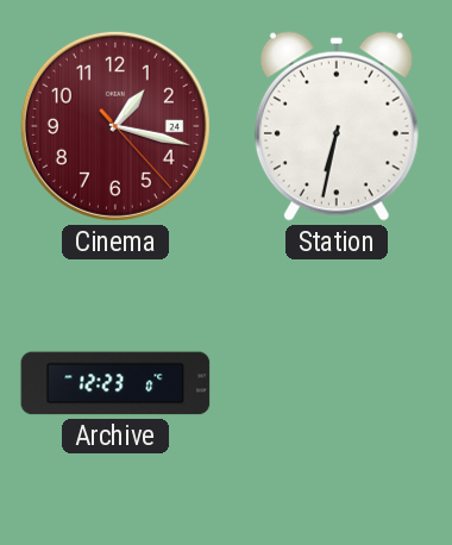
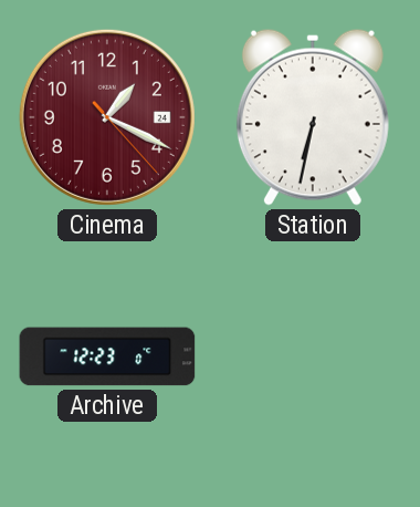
Cinema: 1:17 -> 1:19 (107, 117)
